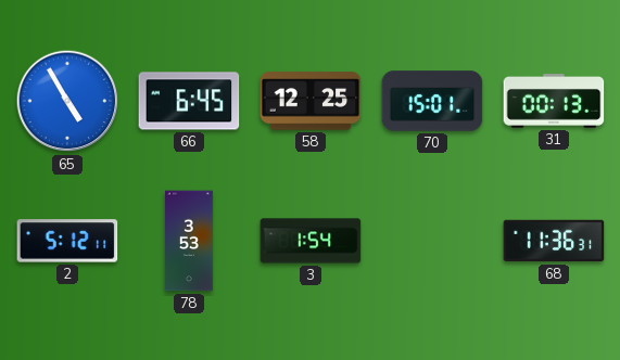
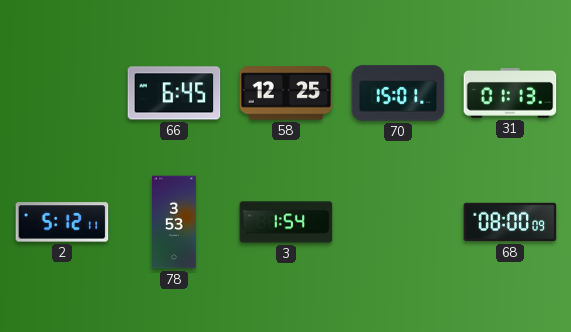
65: 4:55 -> none (67, 101)
31: 00:13 -> 01:13 (510, 94)
68: 11:36 -> 08:00 (510, 222)
